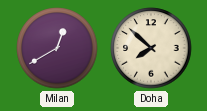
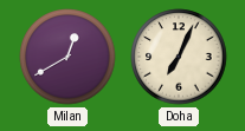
Doha: 7:52 -> 7:04 (179, 57)
